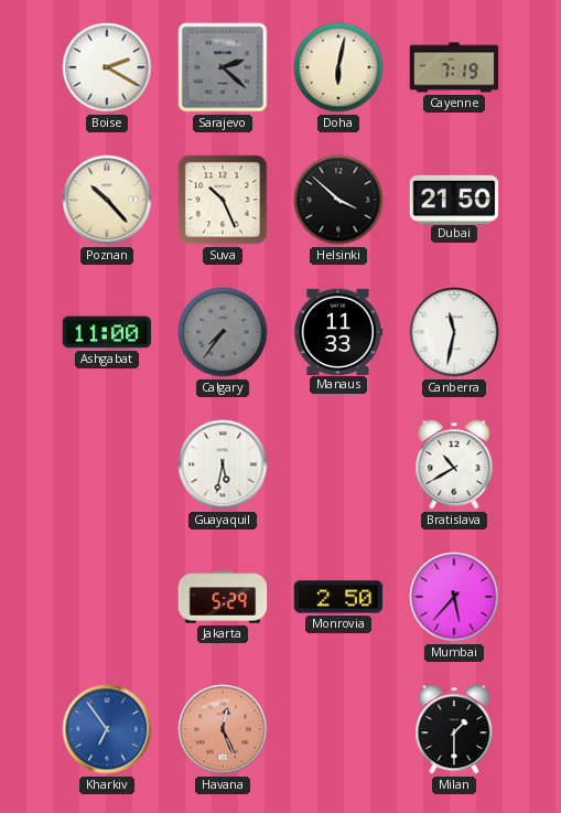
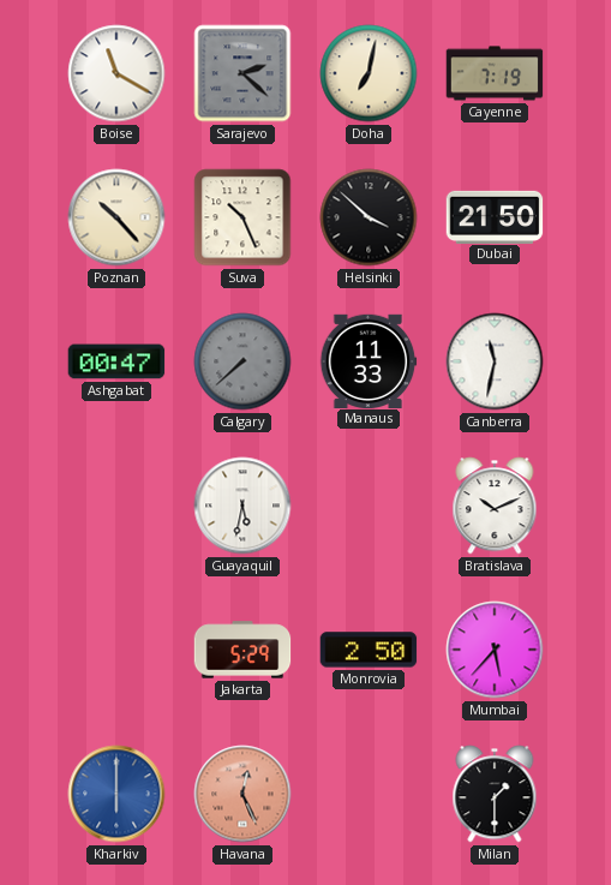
Boise: 2:20 -> 11:20 (116, 73)
Doha: 6:02 -> 7:02 (369, 73)
Ashgabat: 11:00 -> 00:47 (116, 361)
Calgary: 7:36 -> 7:38 (242, 361)
Bratislava: 10:40 -> 10:11 (495, 506)
Kharkiv: 6:54 -> 6:00 (116, 794)
